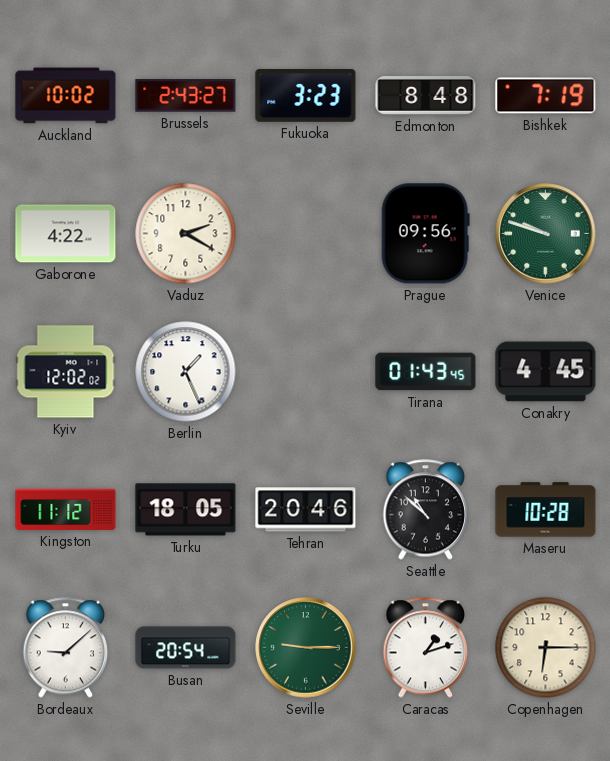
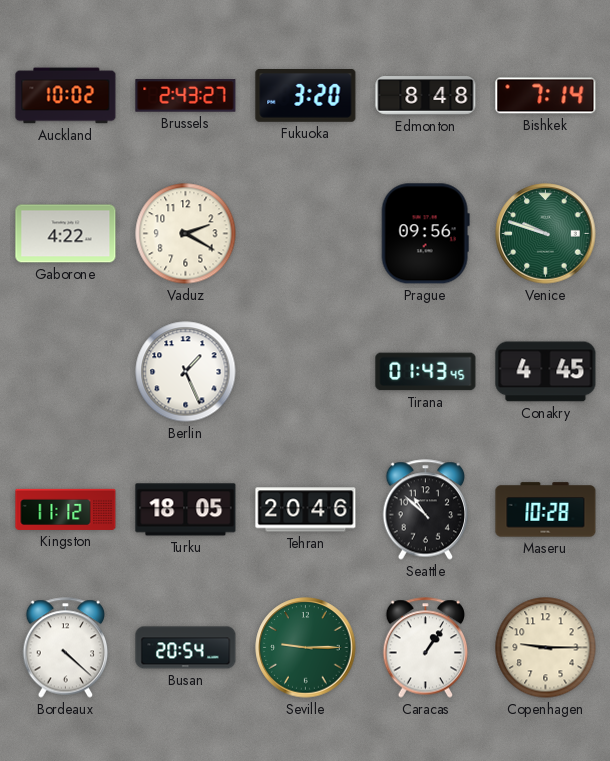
Fukuoka: 3:23 -> 3:20 (306, 96)
Bishkek: 7:19 -> 7:14 (546, 96)
Kyiv: 12:02 -> none (66, 372)
Bordeaux: 9:08 -> 4:22 (66, 648)
Caracas: 1:12 -> 1:06 (426, 648)
Copenhagen: 6:15 -> 9:15 (546, 648)
